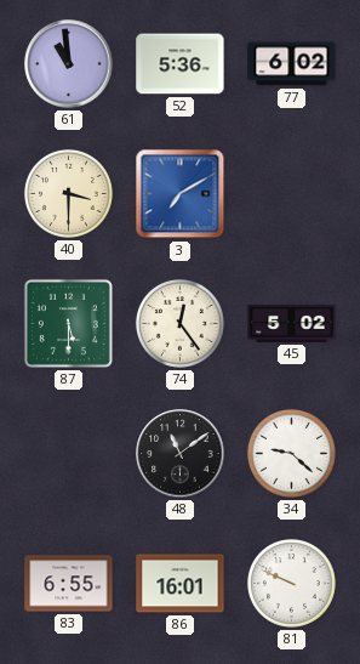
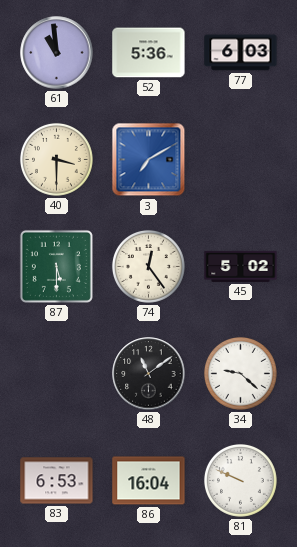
77: 6:02 -> 6:03 (241, 53)
83: 6:55 -> 6:53 (57, 481)
86: 16:01 -> 16:04 (149, 481)
